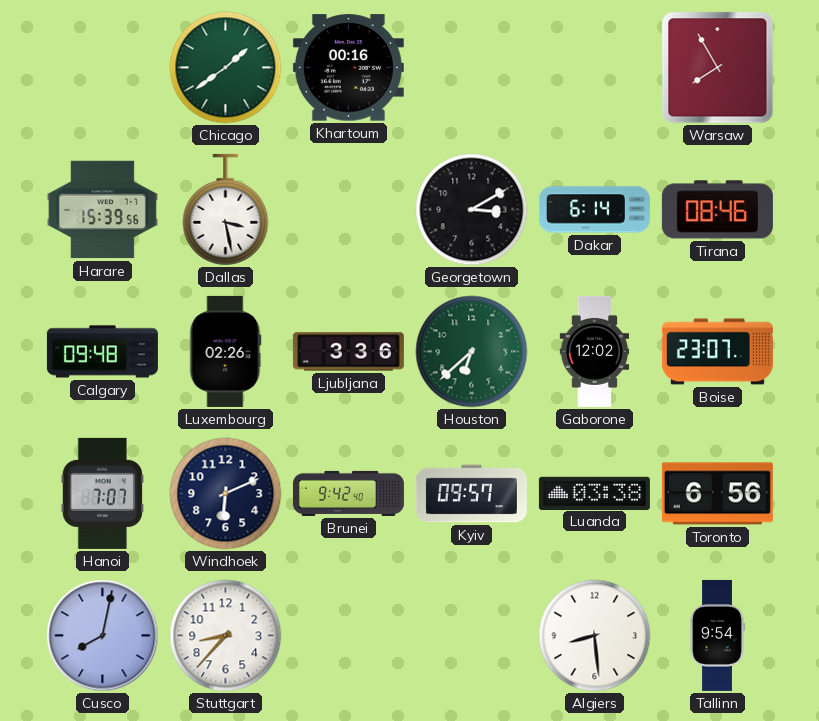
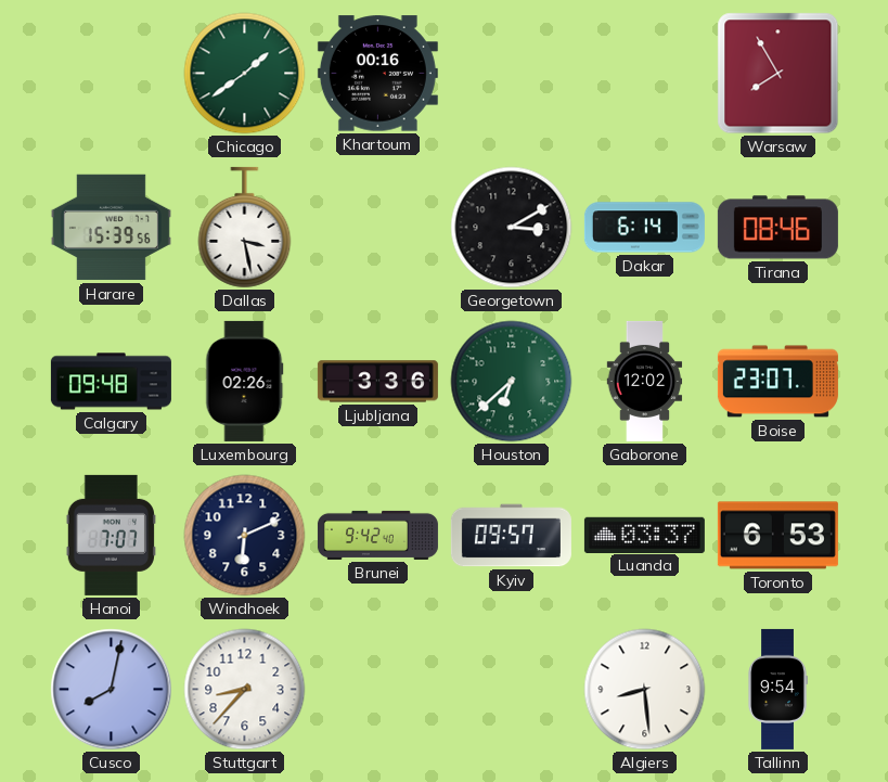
Luanda: 03:38 -> 03:37 (644, 535)
Toronto: 6:56 -> 6:53 (777, 536)
